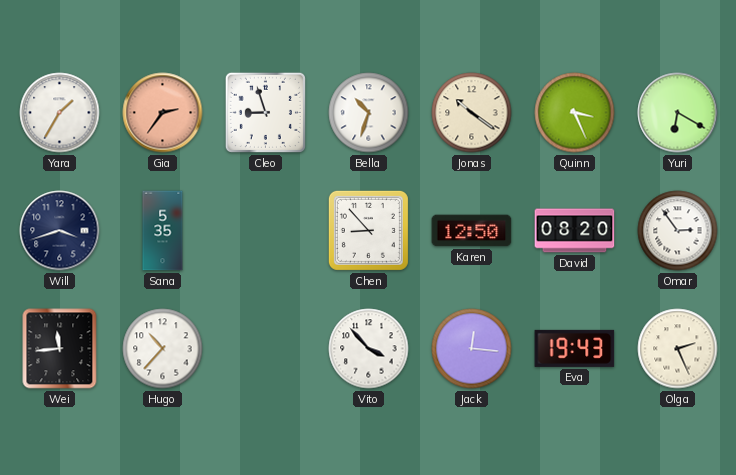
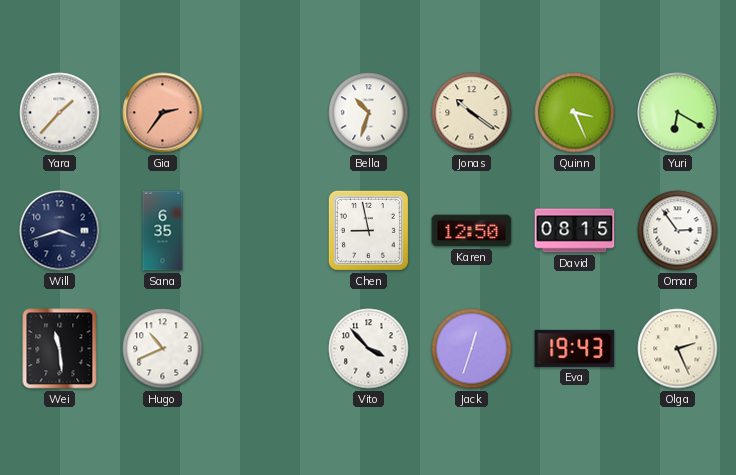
Yara: 1:35 -> 1:37 (60, 113)
Cleo: 8:57 -> none (265, 112)
Sana: 5:35 -> 6:35 (163, 231)
Chen: 8:53 -> 8:58 (368, 230)
David: 08:20 -> 08:15 (575, 231)
Wei: 11:44 -> 11:29 (60, 349)
Hugo: 10:37 -> 10:41 (163, 349)
Jack: 12:16 -> 12:33 (472, 349)
